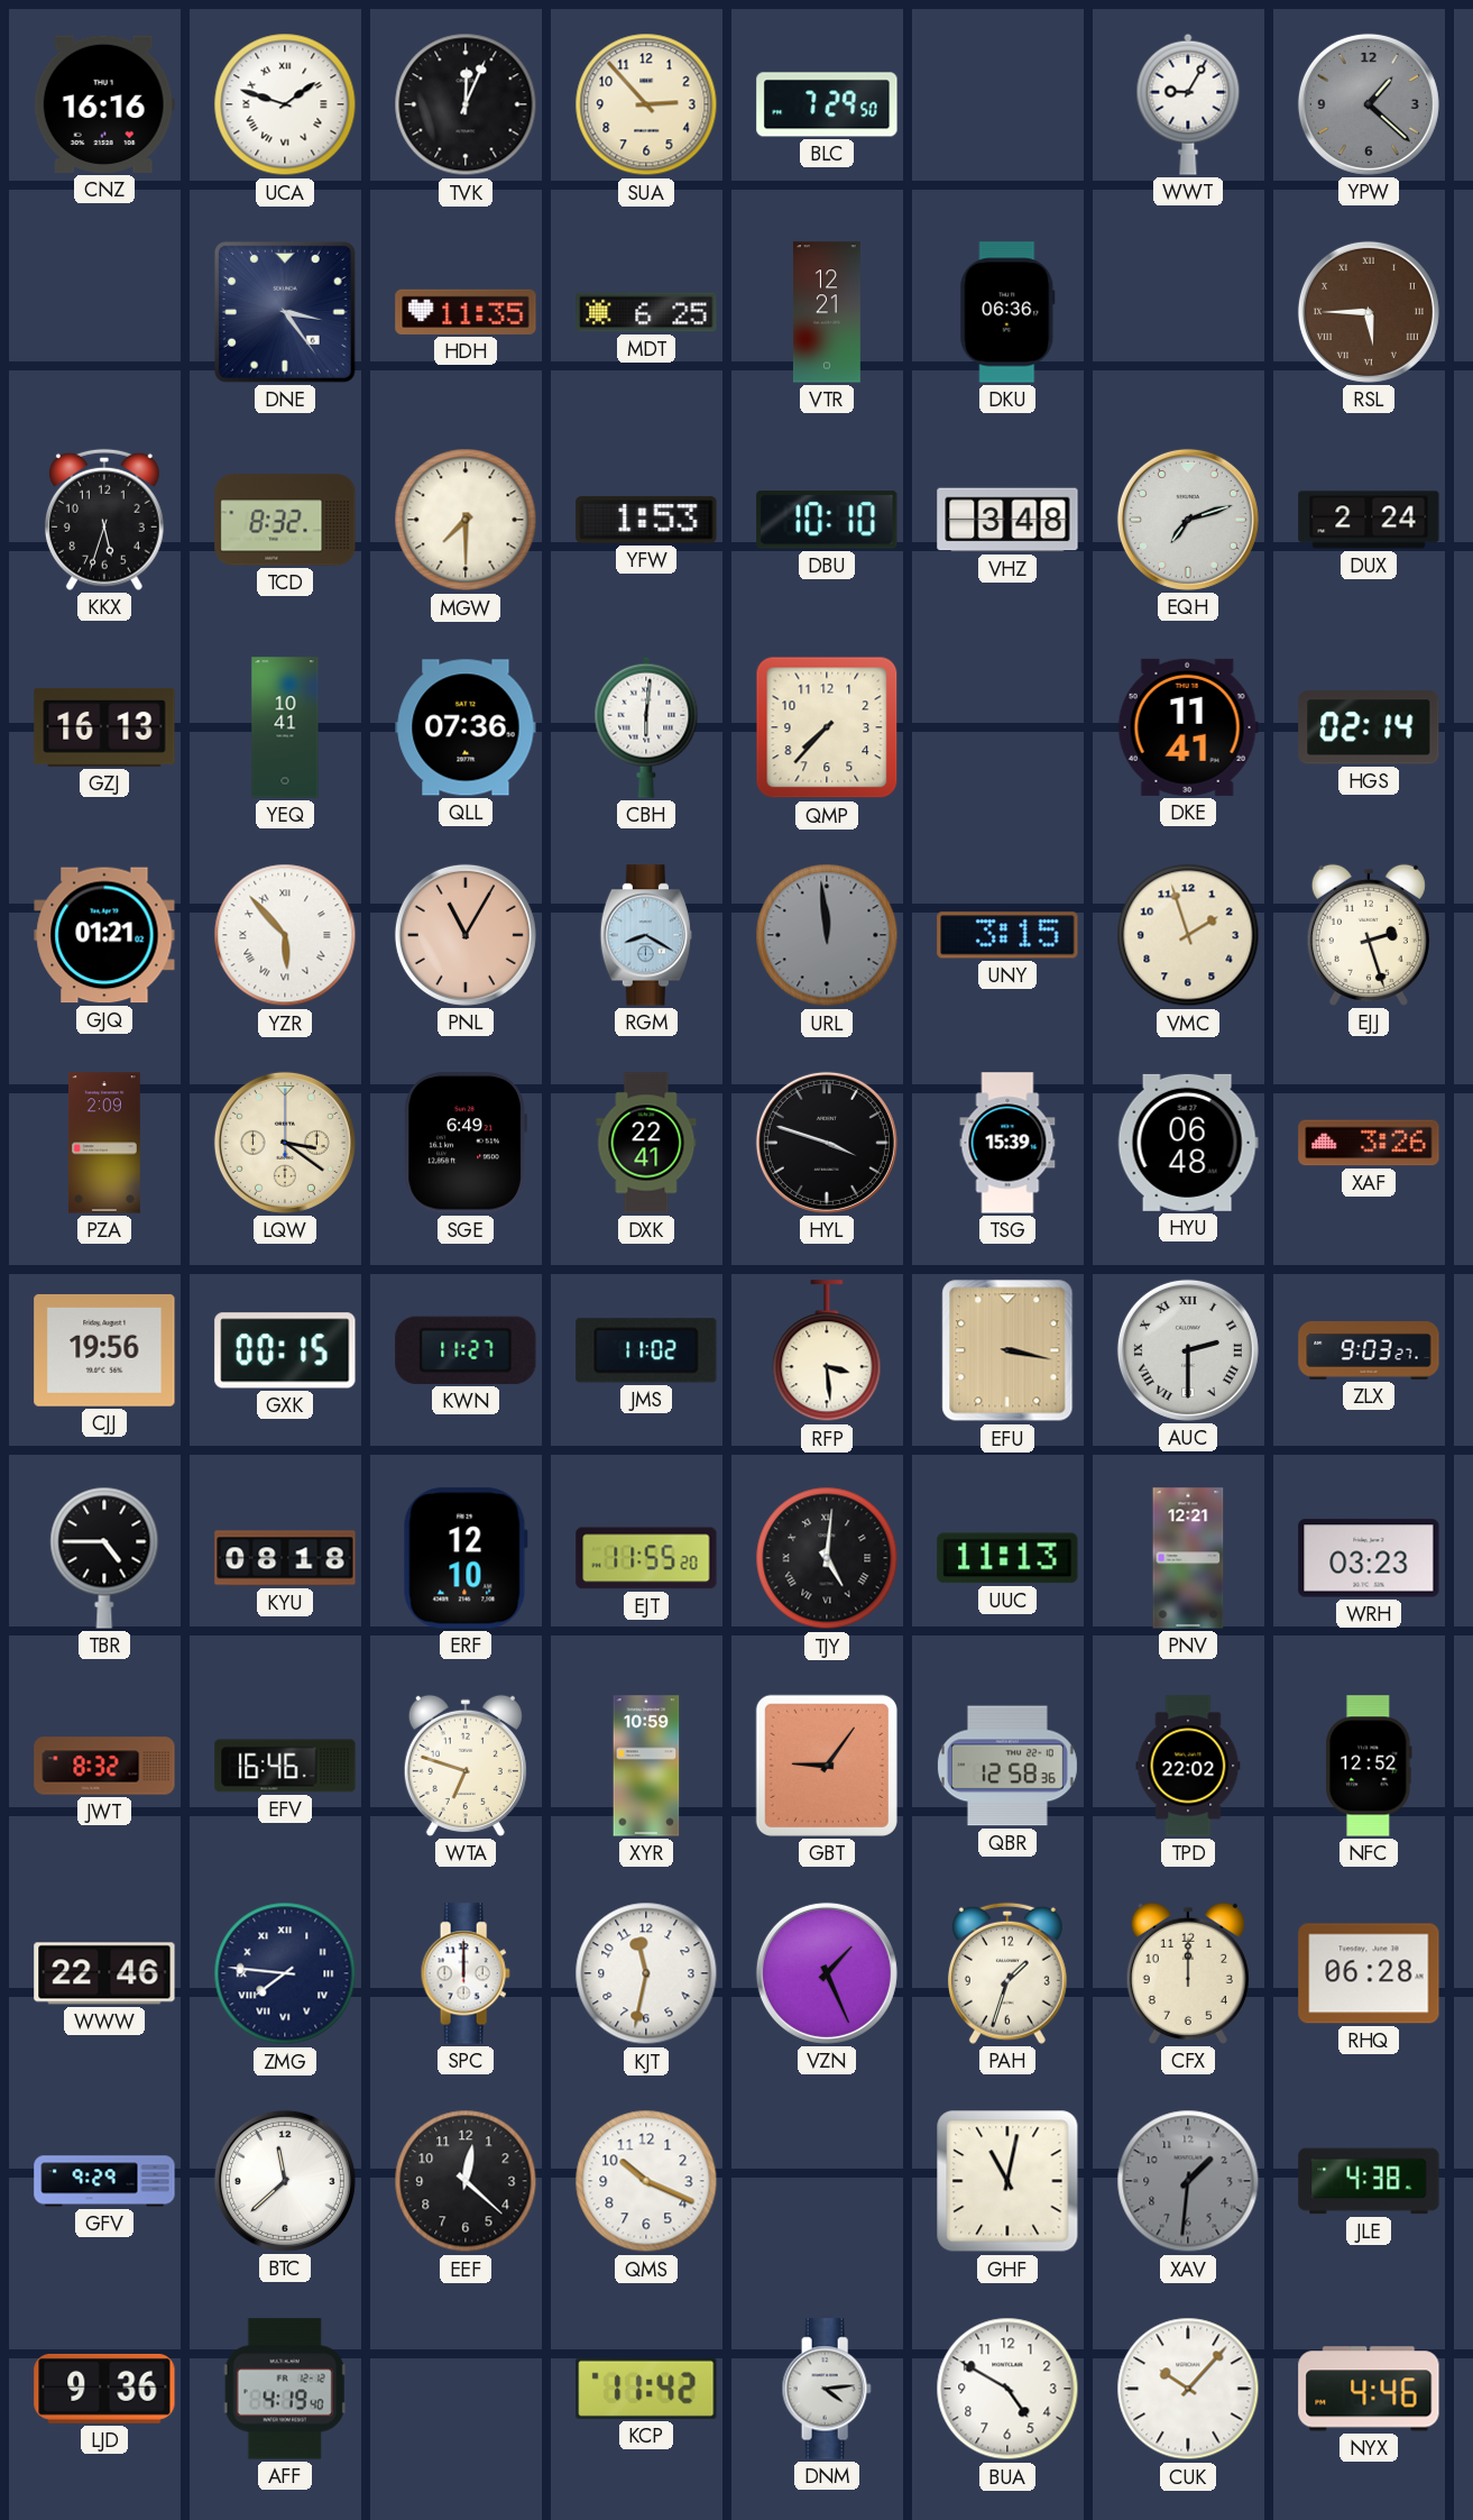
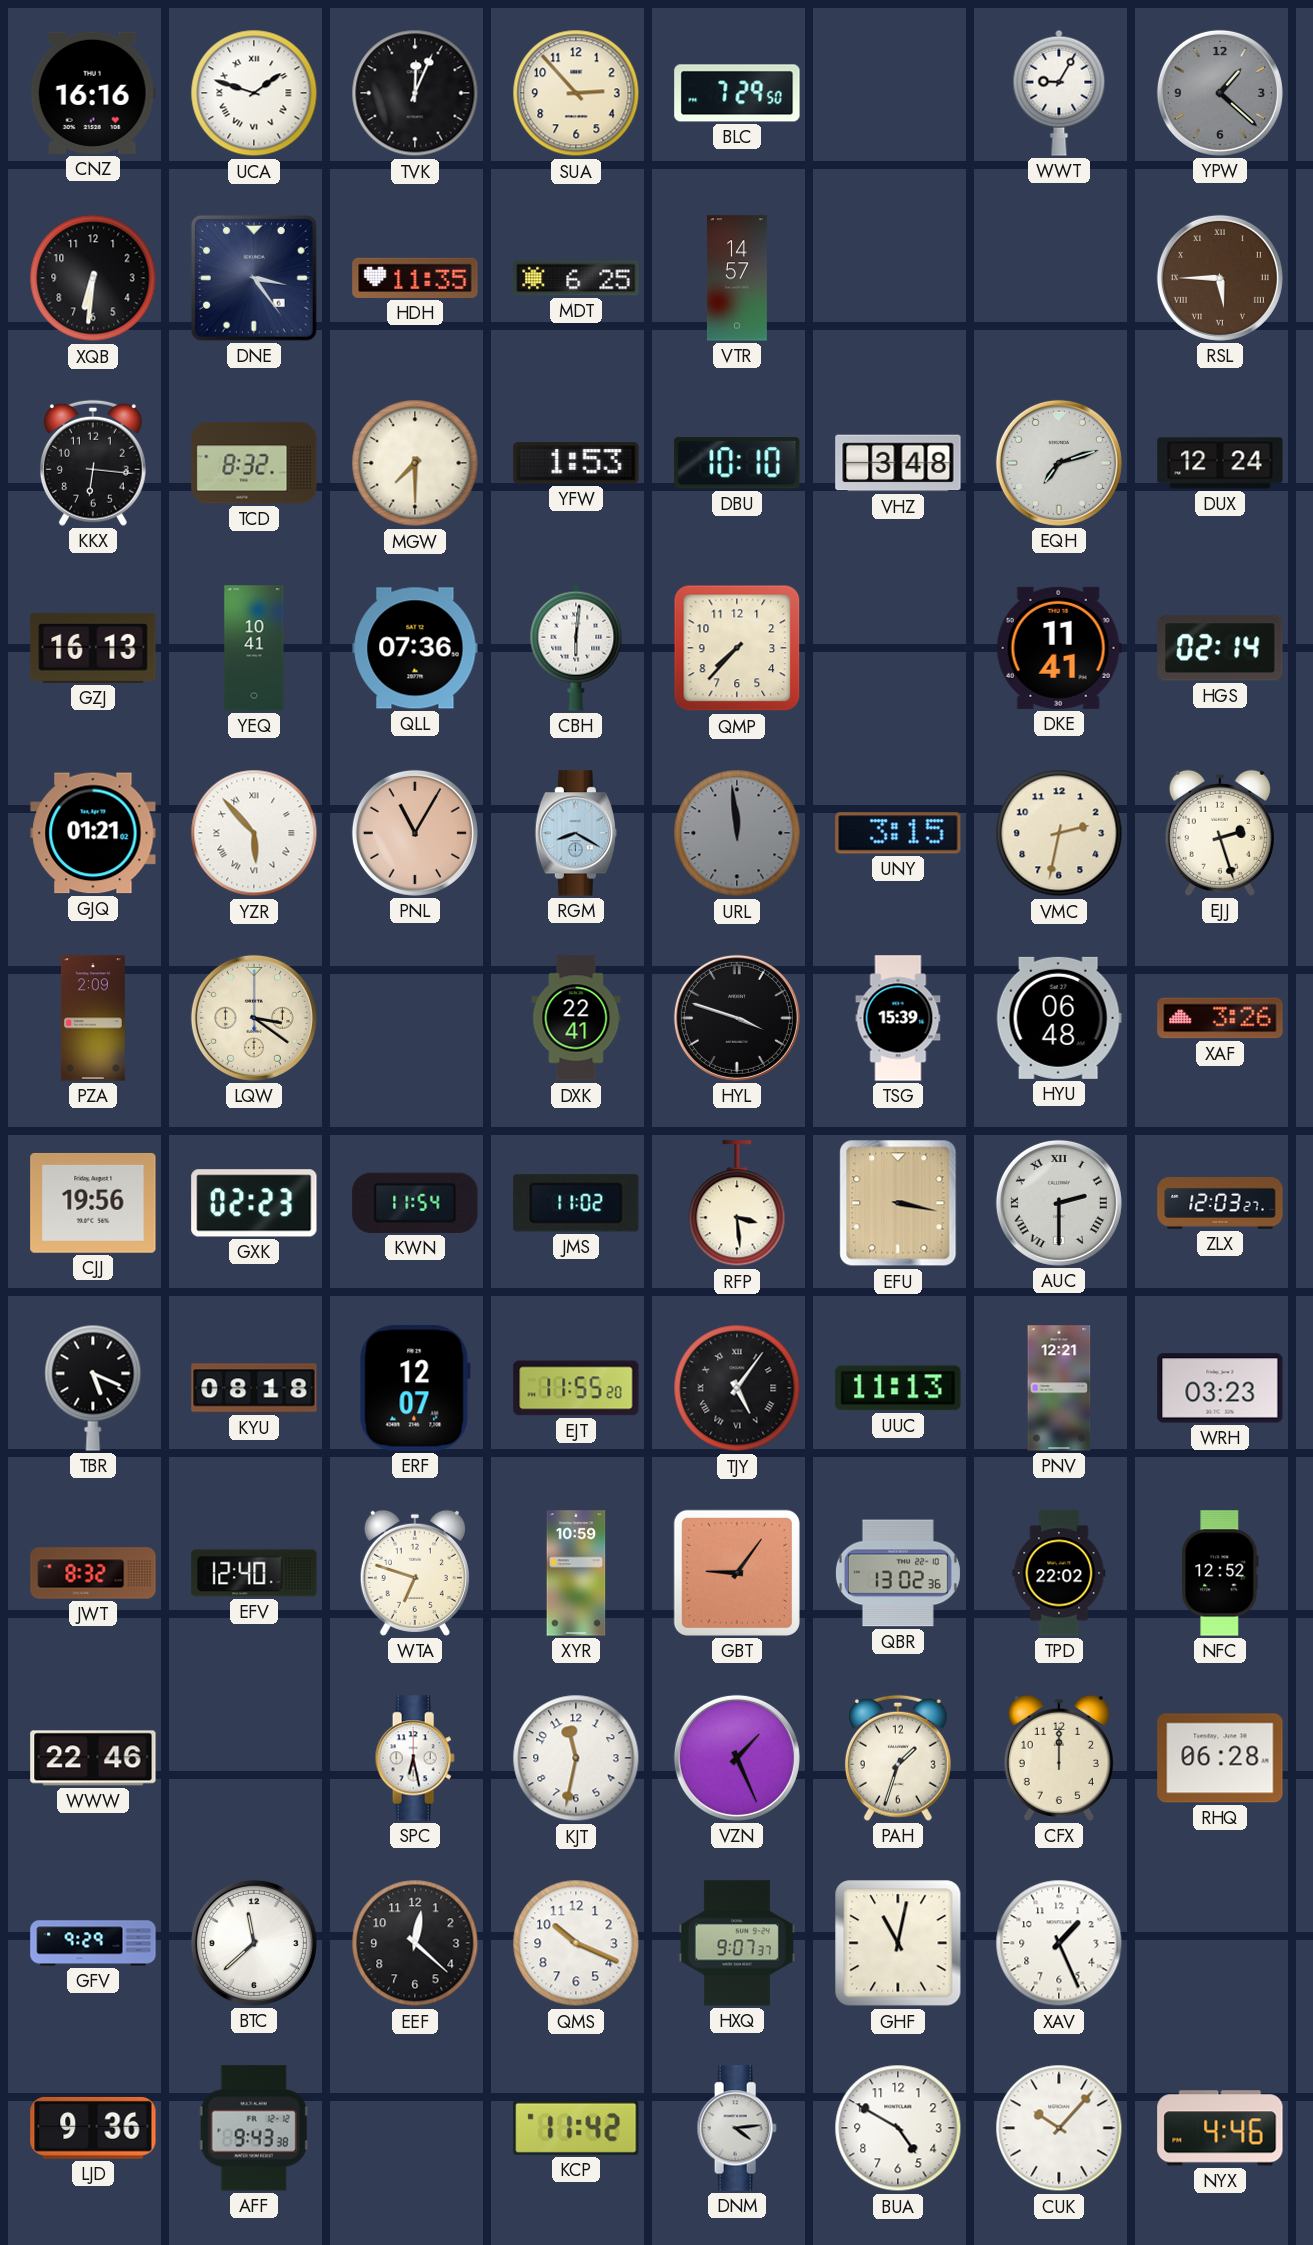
XQB: none -> 6:31 (93, 278)
VTR: 12:21 -> 14:57 (737, 278)
DKU: 06:36 -> none (1007, 312)
KKX: 5:33 -> 6:16 (93, 463)
DUX: 2:24 -> 12:24 (1220, 463)
VMC: 1:57 -> 2:32 (1059, 833)
SGE: 6:49 -> none (466, 1143)
GXK: 00:15 -> 02:23 (254, 1203)
KWN: 11:27 -> 11:54 (415, 1203)
ZLX: 9:03 -> 12:03 (1220, 1204)
TBR: 4:45 -> 5:19 (93, 1388)
ERF: 12:10 -> 12:07 (415, 1388)
TJY: 5:01 -> 5:06 (737, 1388)
EFV: 16:46 -> 12:40 (254, 1573)
QBR: 12:58 -> 13:02 (898, 1573)
ZMG: 7:46 -> none (285, 1973)
SPC: 12:00 -> 6:28 (415, 1758)
HXQ: none -> 9:07 (737, 1943)
XAV: 1:31 -> 1:26 (1059, 1943)
XAV dial: grey -> white (1059, 1943)
JLE: 4:38 -> none (1369, 2181)
AFF: 4:19 -> 9:43 (254, 2128)
